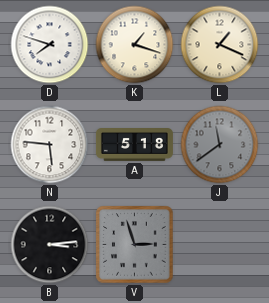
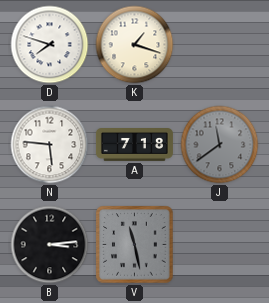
L: 1:19 -> none (220, 45)
A: 5:18 -> 7:18 (134, 145)
V: 2:57 -> 11:28 (135, 245)
